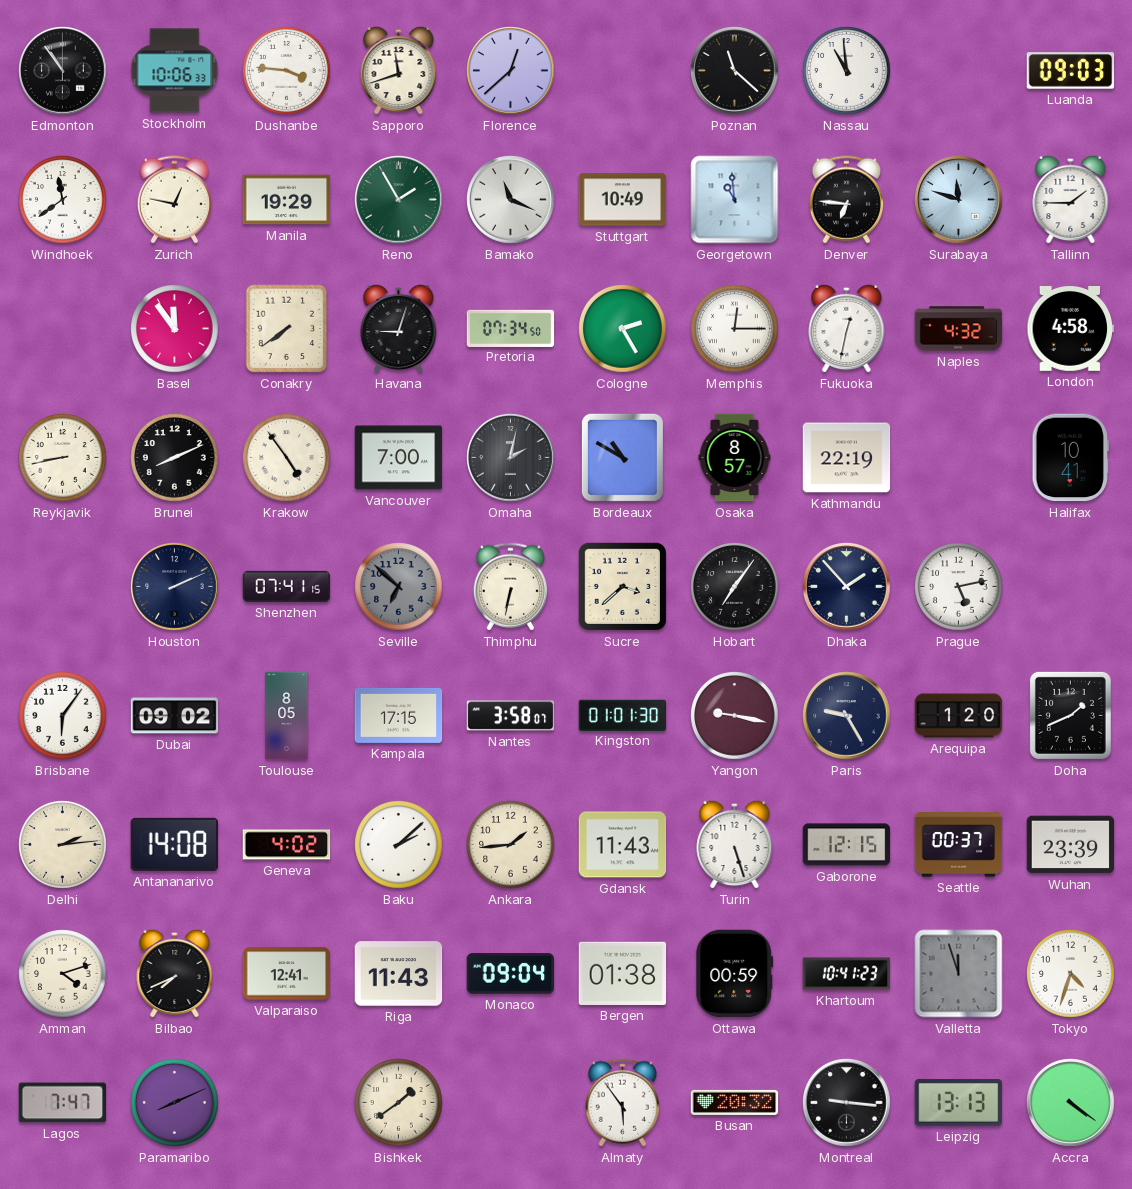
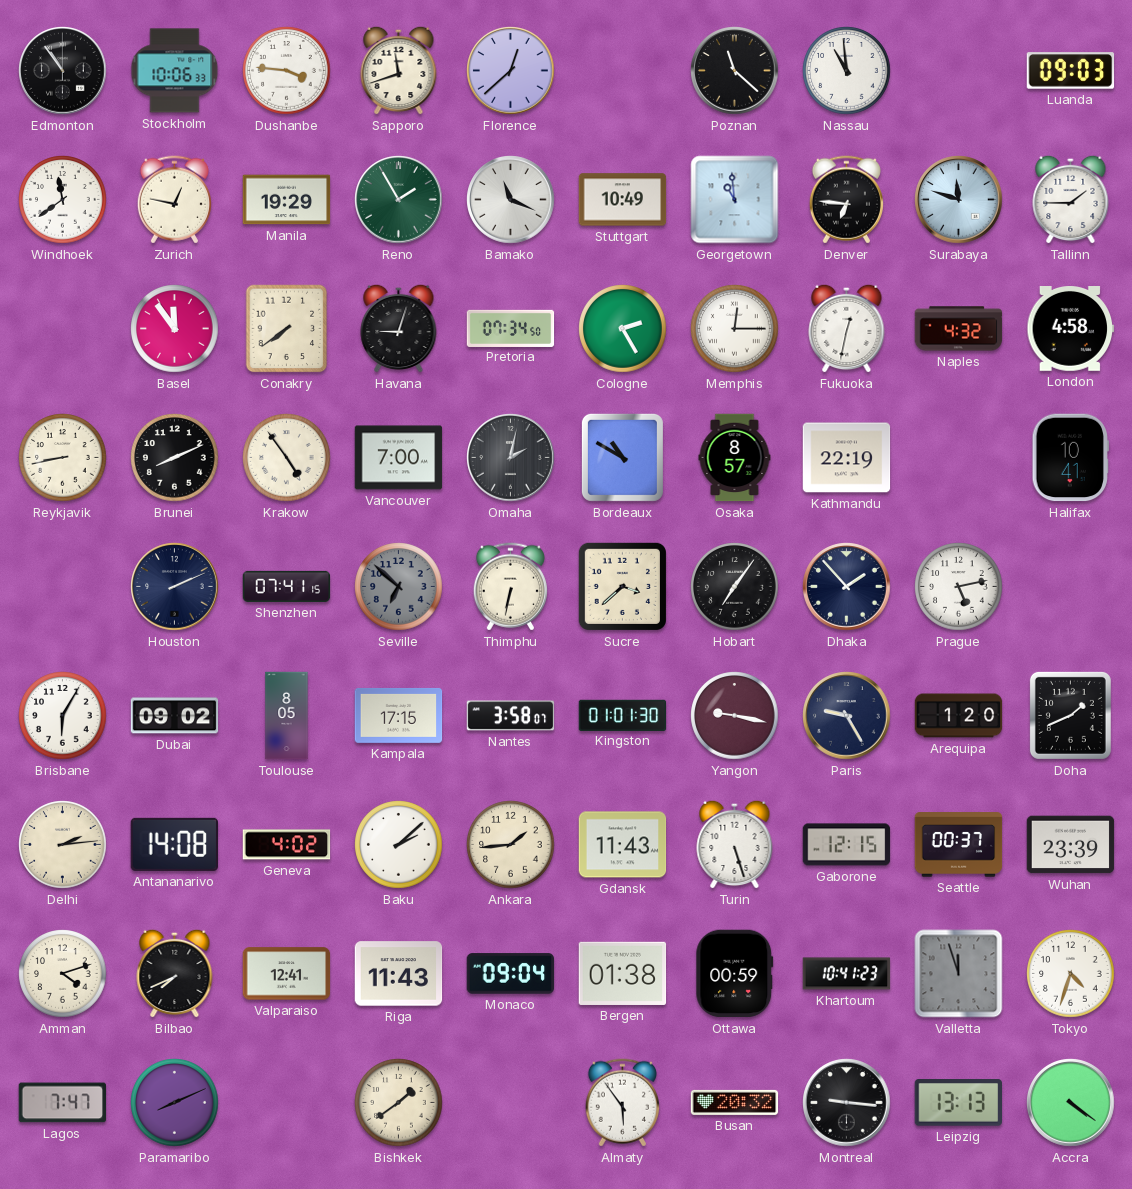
Brisbane: 6:06 -> 6:05 (63, 716)
